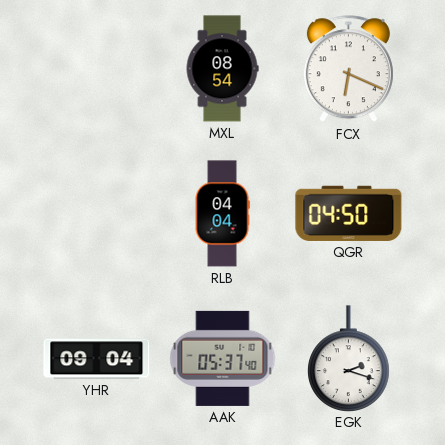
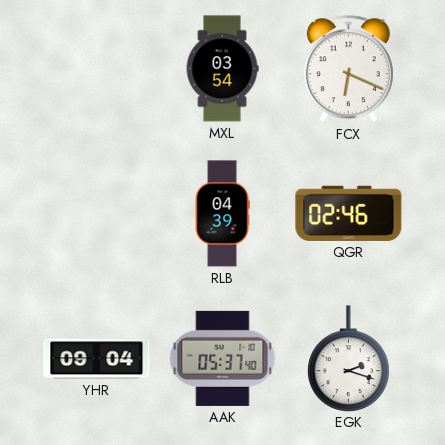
MXL: 08:54 -> 03:54 (222, 69)
RLB: 04:04 -> 04:39 (222, 214)
QGR: 04:50 -> 02:46 (349, 213)
